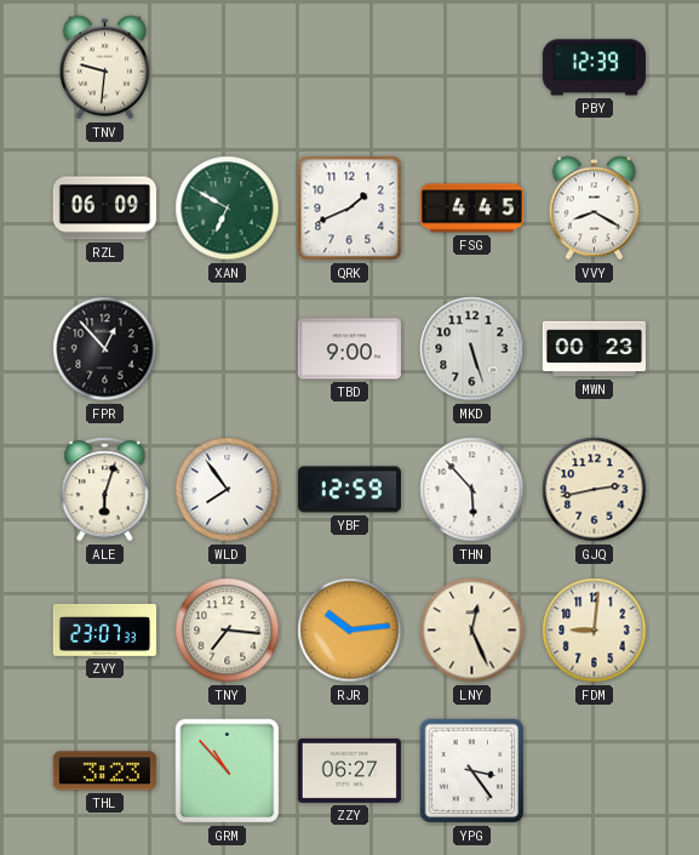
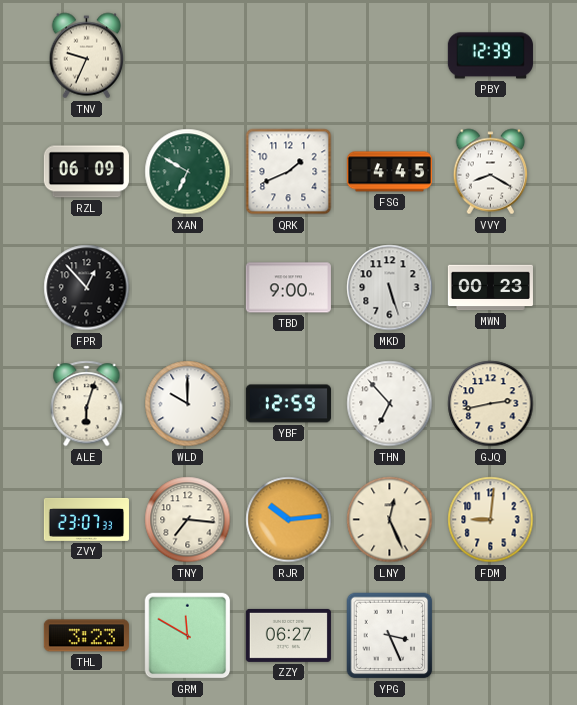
TNV: 9:31 -> 9:34 (87, 56)
WLD: 7:54 -> 10:00 (188, 404)
THN: 5:53 -> 6:53 (390, 404)
GRM: 10:53 -> 11:50 (188, 636)
YPG: 3:24 -> 3:26 (390, 636)
